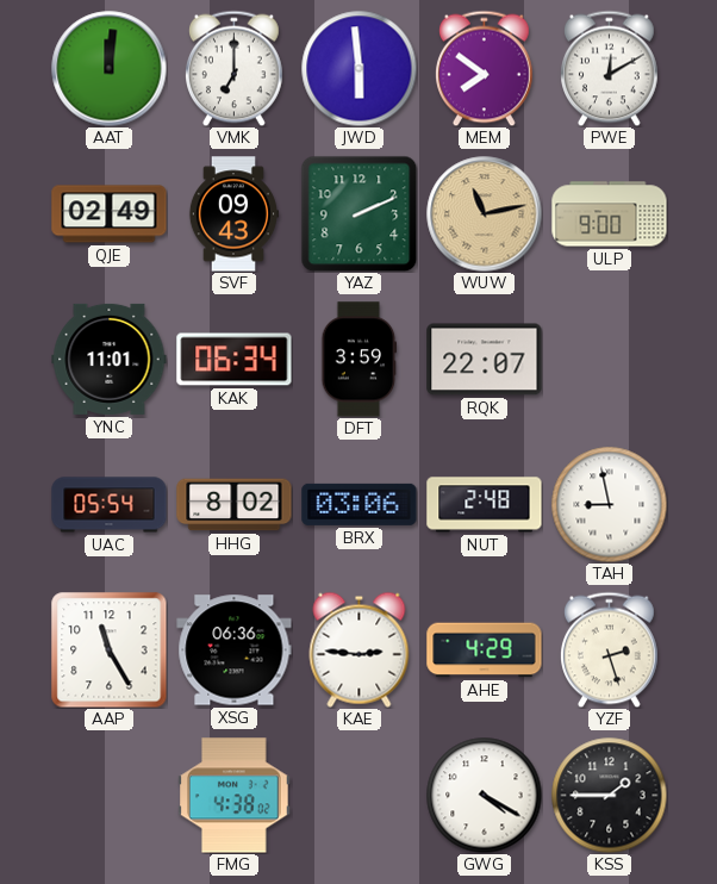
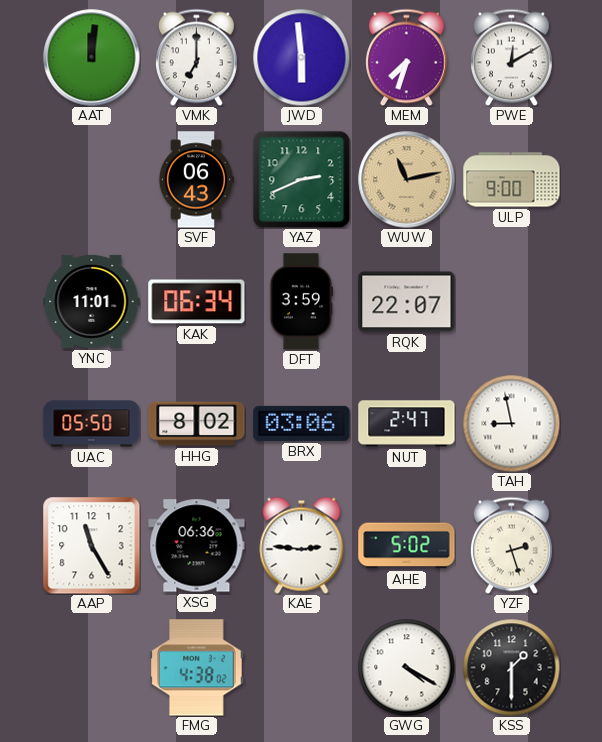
MEM: 7:51 -> 7:33 (407, 57)
QJE: 02:49 -> none (110, 214)
SVF: 09:43 -> 06:43 (195, 180)
YAZ: 2:11 -> 2:41 (301, 179)
UAC: 05:54 -> 05:50 (92, 424)
NUT: 2:48 -> 2:47 (407, 424)
AHE: 4:29 -> 5:02 (407, 546)
KSS: 1:45 -> 1:30 (511, 667)
